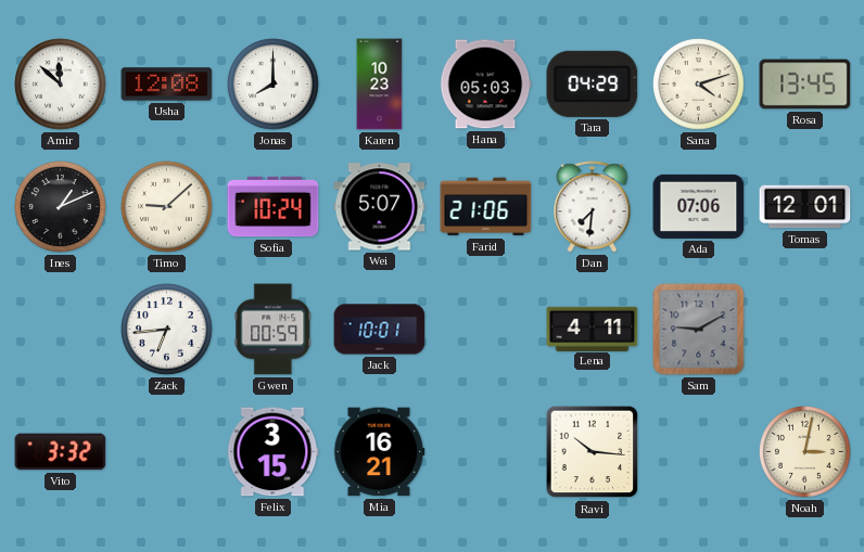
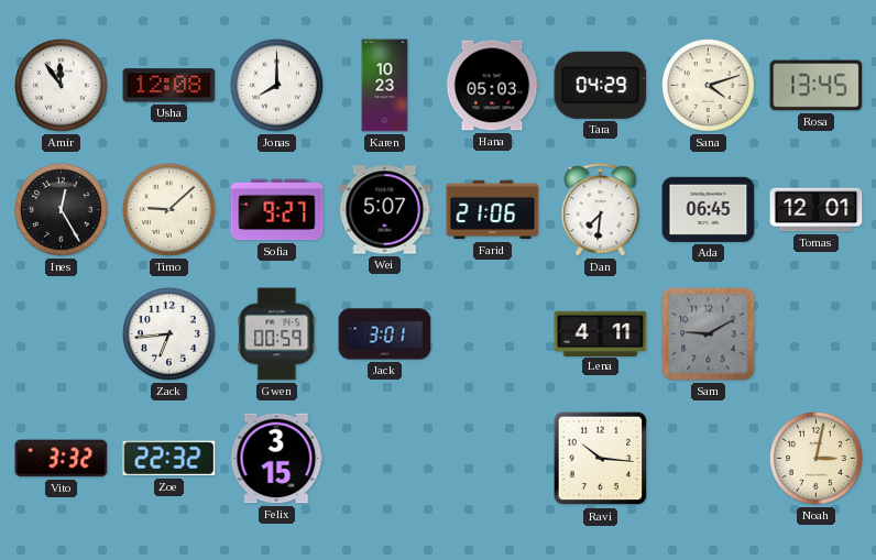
Amir: 11:52 -> 11:54 (62, 86)
Ines: 1:11 -> 12:25 (62, 210)
Sofia: 10:24 -> 9:27 (277, 210)
Ada: 07:06 -> 06:45 (709, 209)
Jack: 10:01 -> 3:01 (385, 334)
Zoe: none -> 22:32 (169, 459)
Mia: 16:21 -> none (379, 452)
